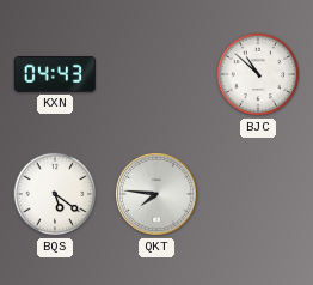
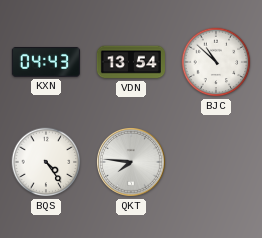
VDN: none -> 13:54 (131, 62)
BQS: 5:21 -> 4:24 (46, 162)
